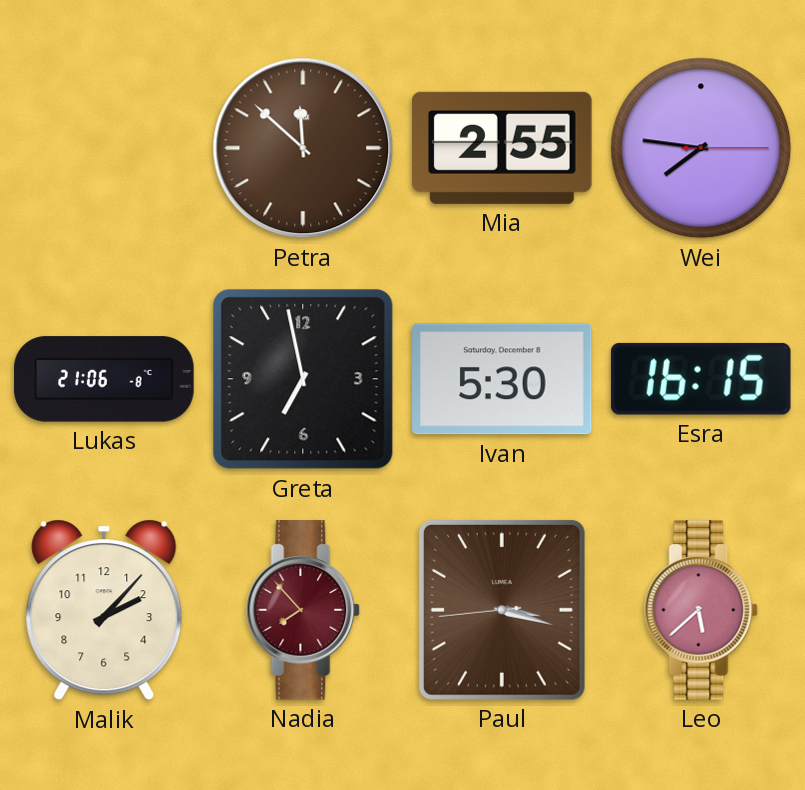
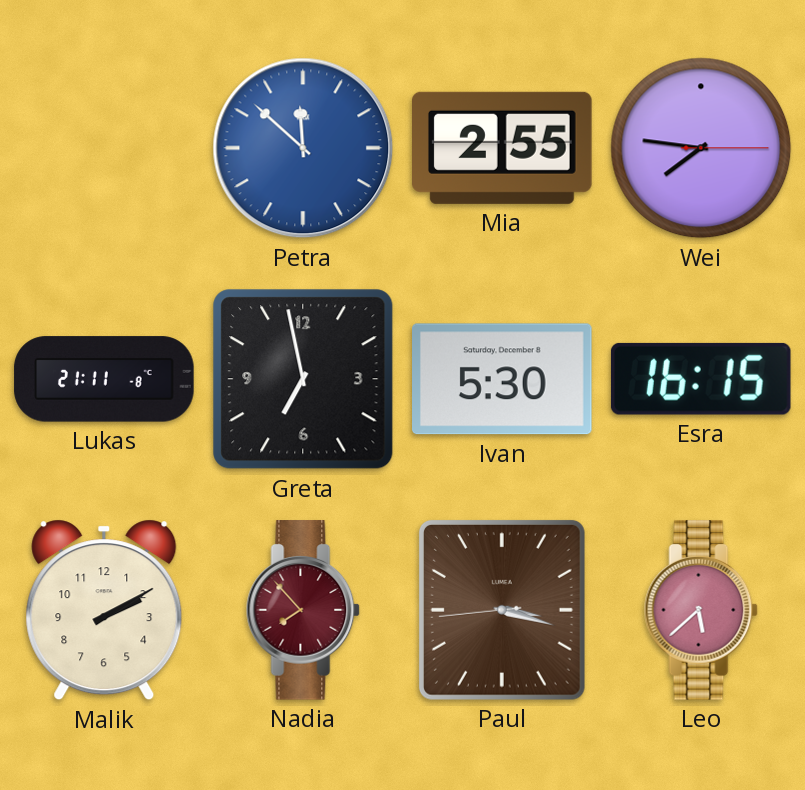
Petra dial: brown -> blue (303, 148)
Lukas: 21:06 -> 21:11 (104, 379)
Malik: 2:07 -> 2:10 (104, 610)
